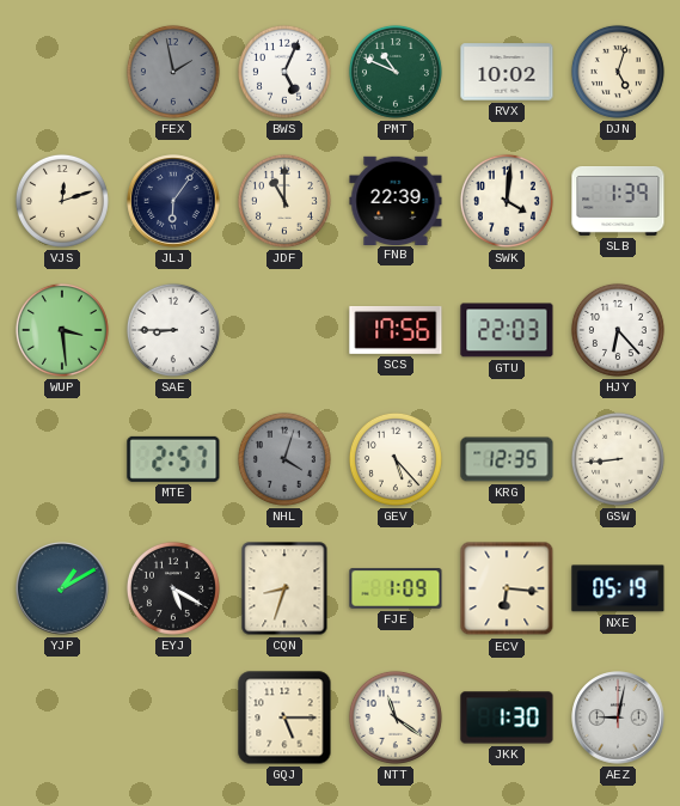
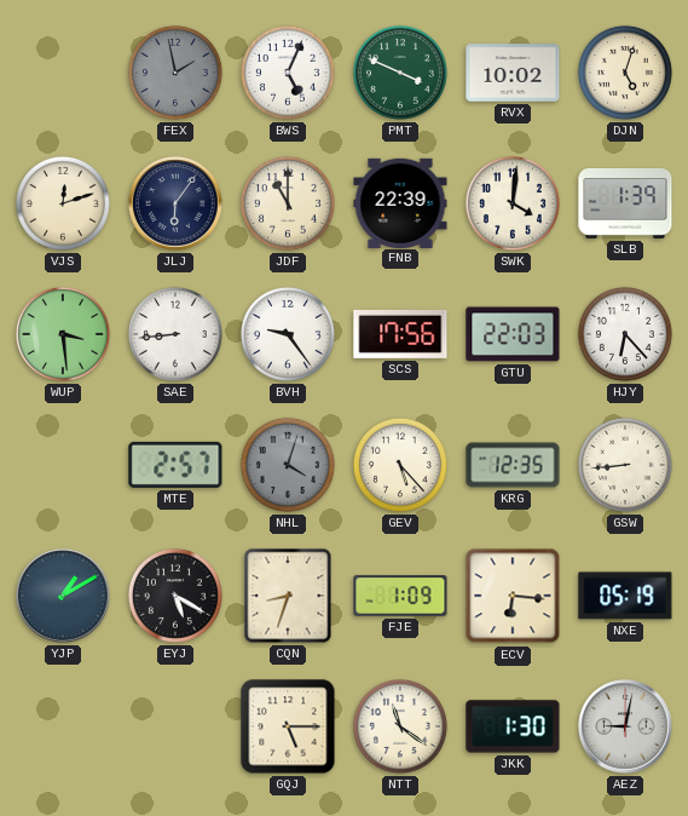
PMT: 10:49 -> 3:49 (400, 73)
SAE: 8:45 -> 8:44 (175, 334)
BVH: none -> 9:24 (288, 334)
